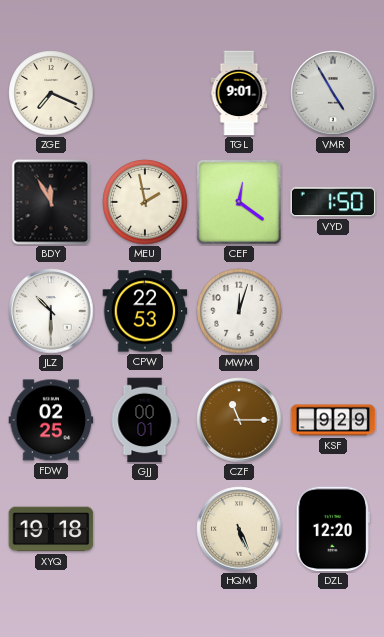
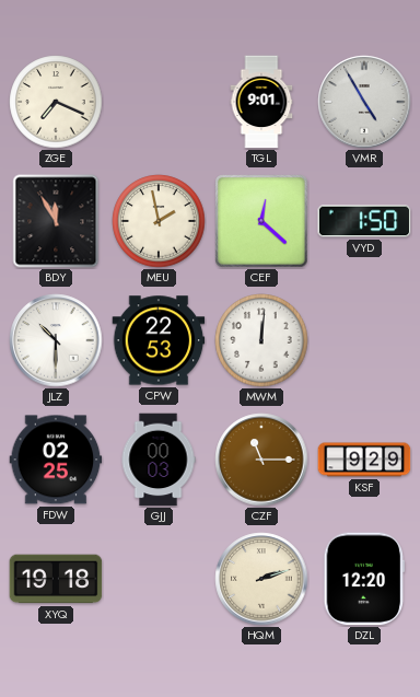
CEF: 12:21 -> 12:22 (261, 221)
MWM: 12:03 -> 12:01 (261, 340)
GJJ: 00:01 -> 00:03 (159, 460)
HQM: 5:26 -> 2:12 (261, 579)
